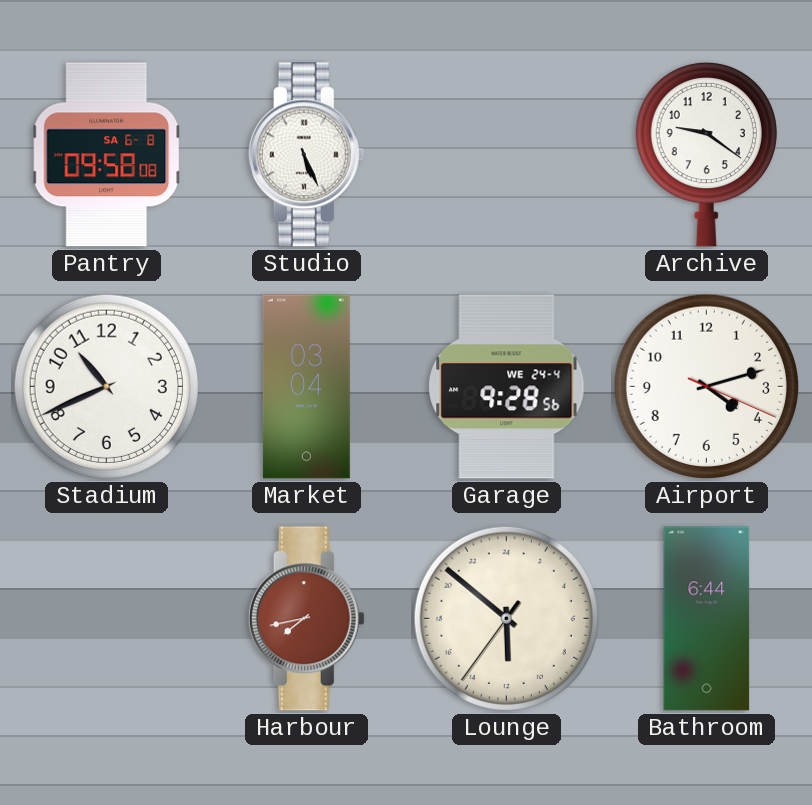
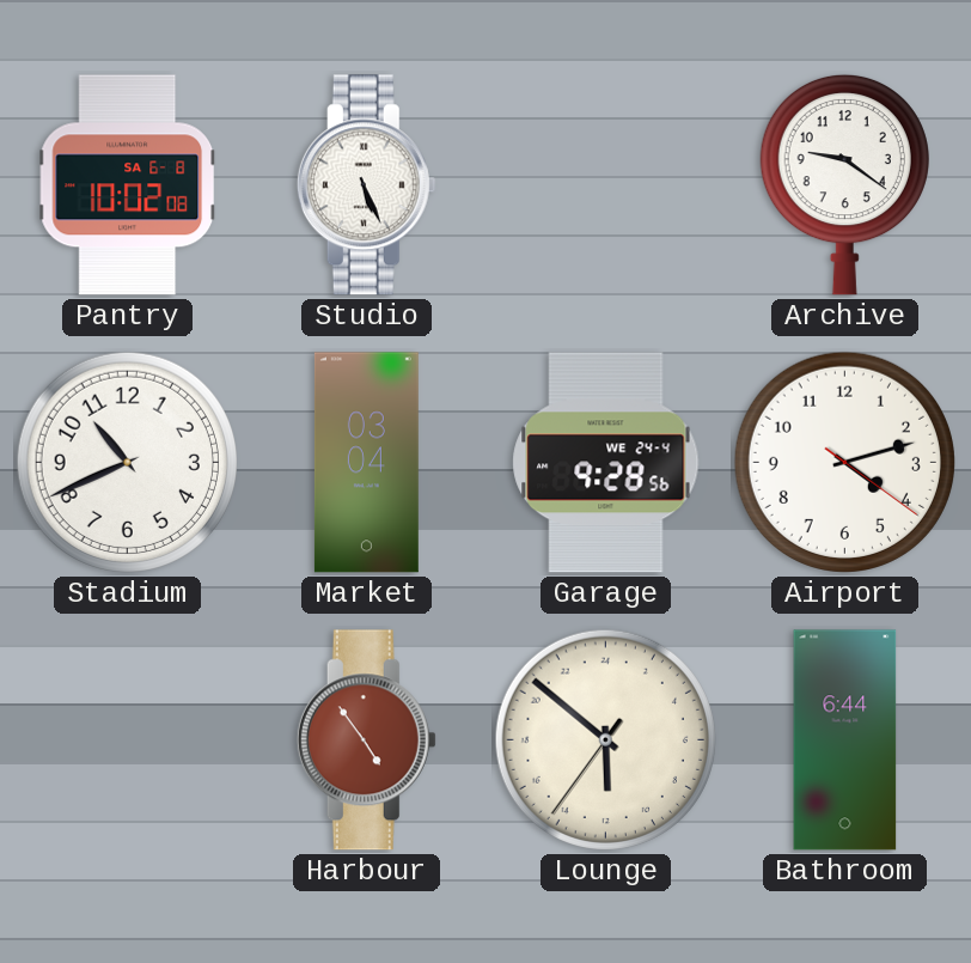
Pantry: 09:58 -> 10:02 (128, 185)
Airport: 4:12:19 -> 4:12:21 (844, 462)
Harbour: 7:43 -> 4:54 (366, 740)
